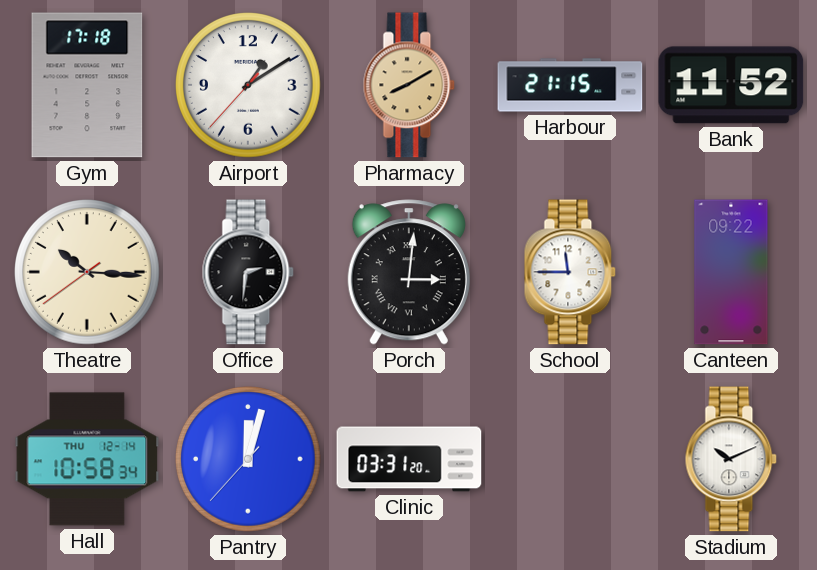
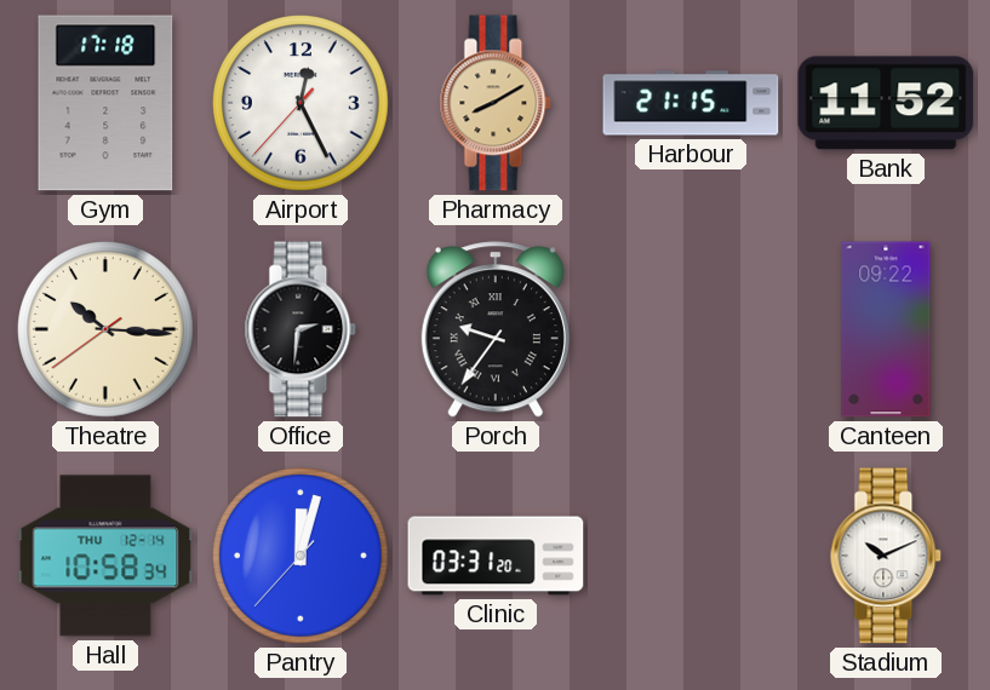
Airport: 1:09 -> 12:25 (302, 104)
Porch: 3:01 -> 9:36 (496, 329)
School: 11:45 -> none (570, 272)
